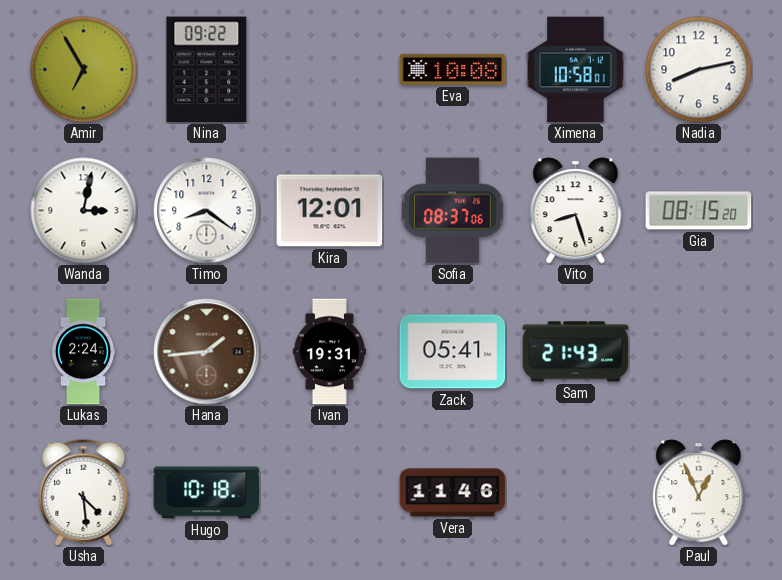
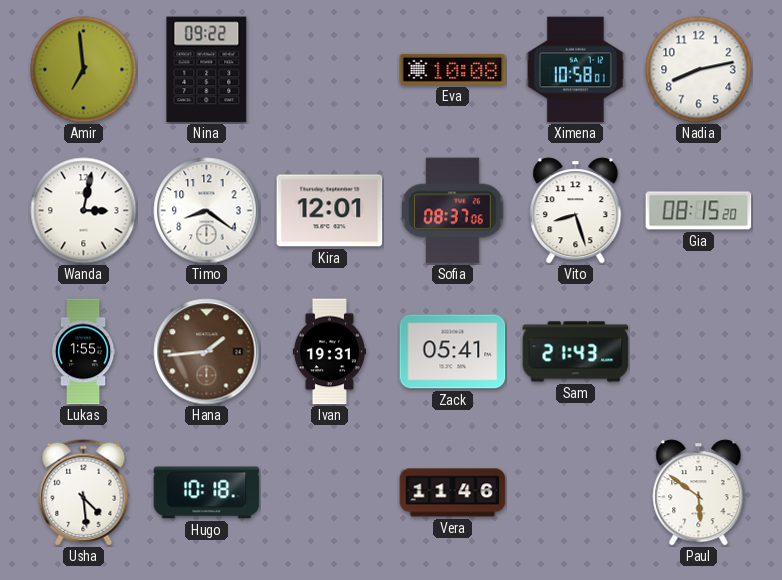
Amir: 6:55 -> 6:59 (84, 70)
Lukas: 2:24 -> 1:55 (83, 352)
Paul: 12:56 -> 5:51 (699, 493)
